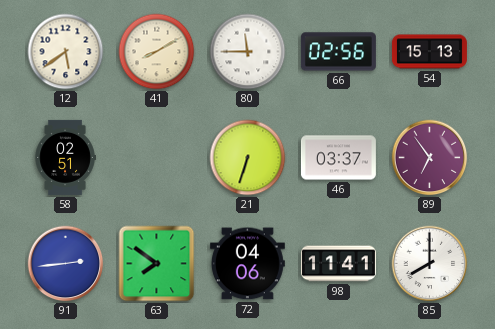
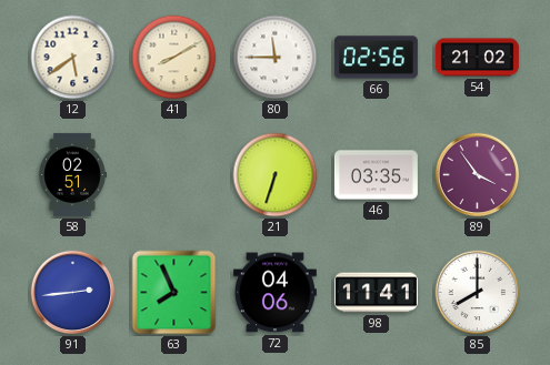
54: 15:13 -> 21:02 (477, 58)
46: 03:37 -> 03:35 (376, 175)
89: 6:54 -> 3:54 (478, 175)
63: 7:51 -> 7:56 (174, 293)
